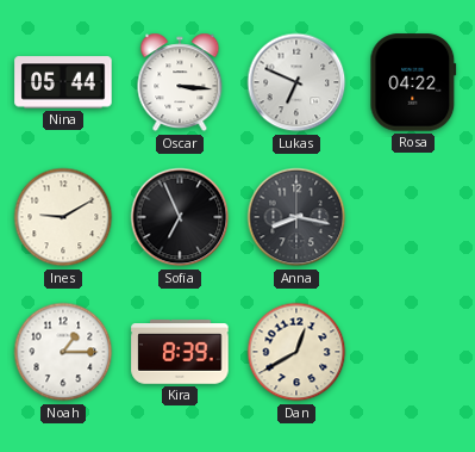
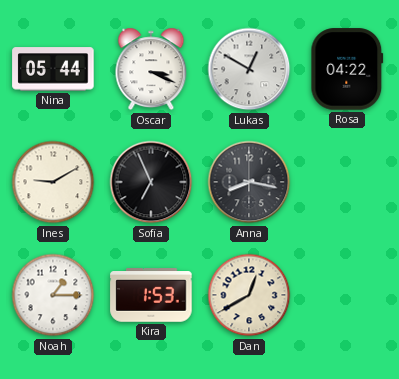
Oscar: 3:16 -> 3:19 (151, 69)
Lukas: 6:49 -> 12:50 (249, 69)
Kira: 8:39 -> 1:53 (151, 295)
